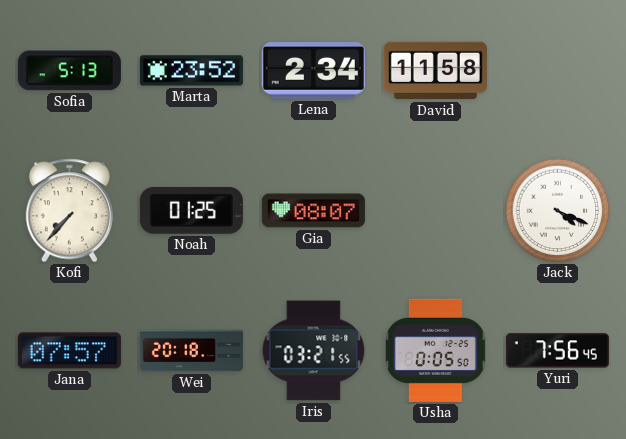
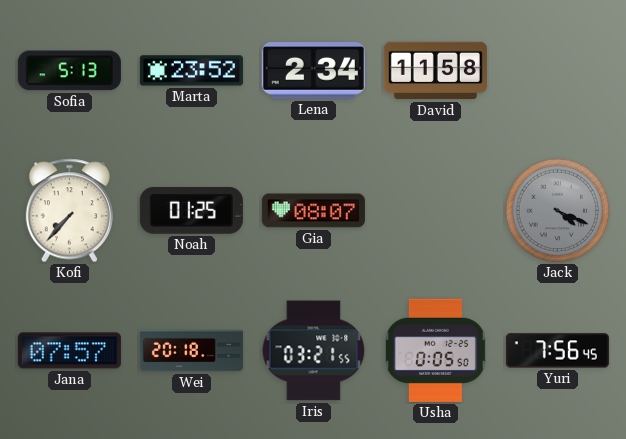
Jack dial: white -> grey (558, 211)
